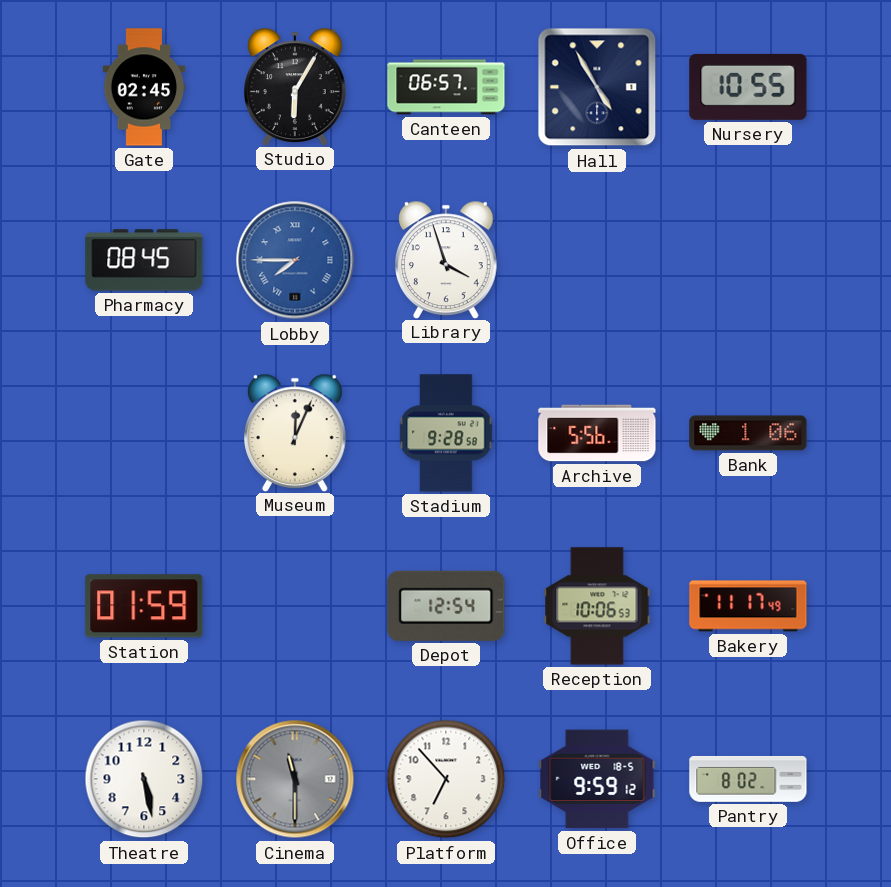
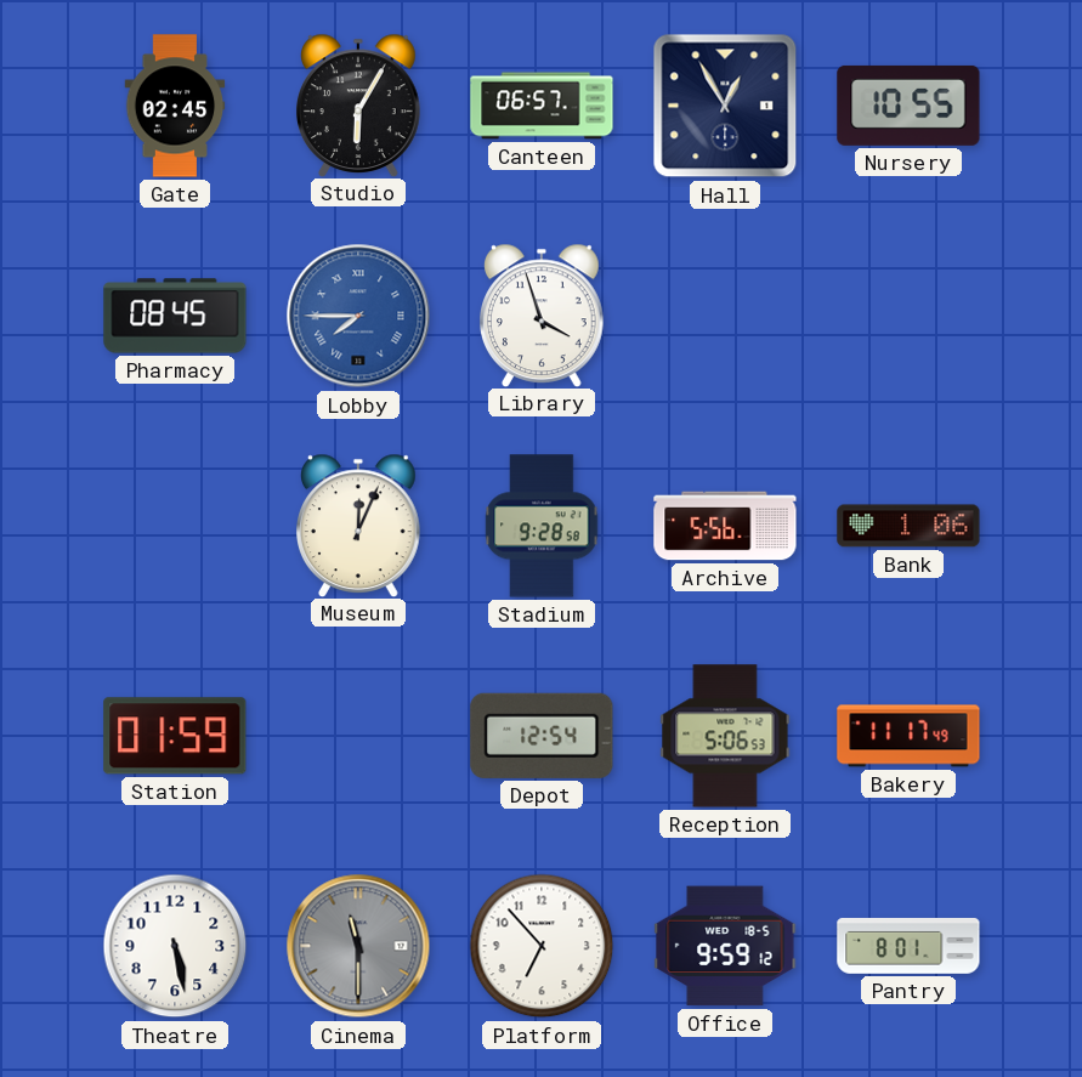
Hall: 4:55 -> 12:55 (725, 106)
Reception: 10:06 -> 5:06 (725, 736)
Pantry: 8:02 -> 8:01 (908, 946)
